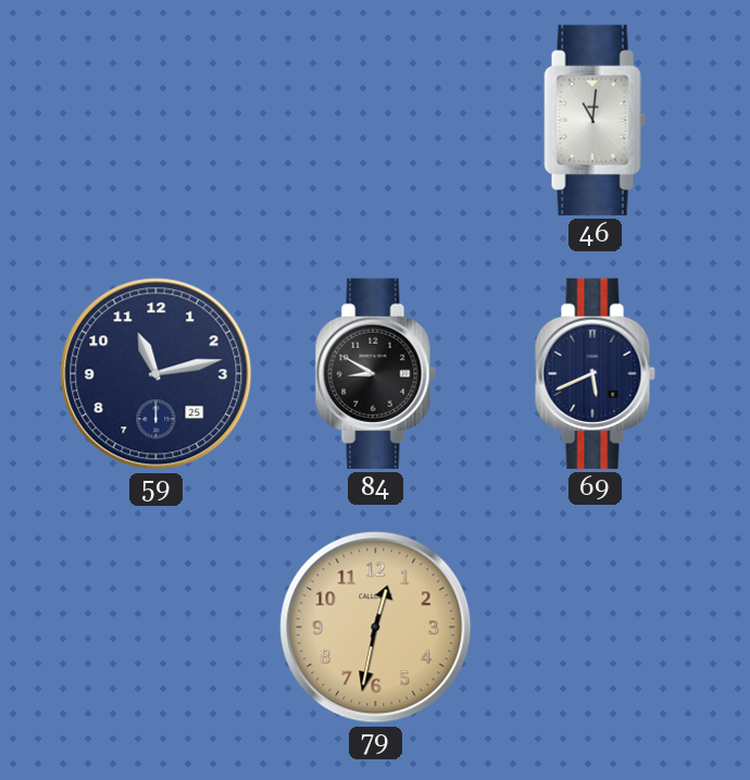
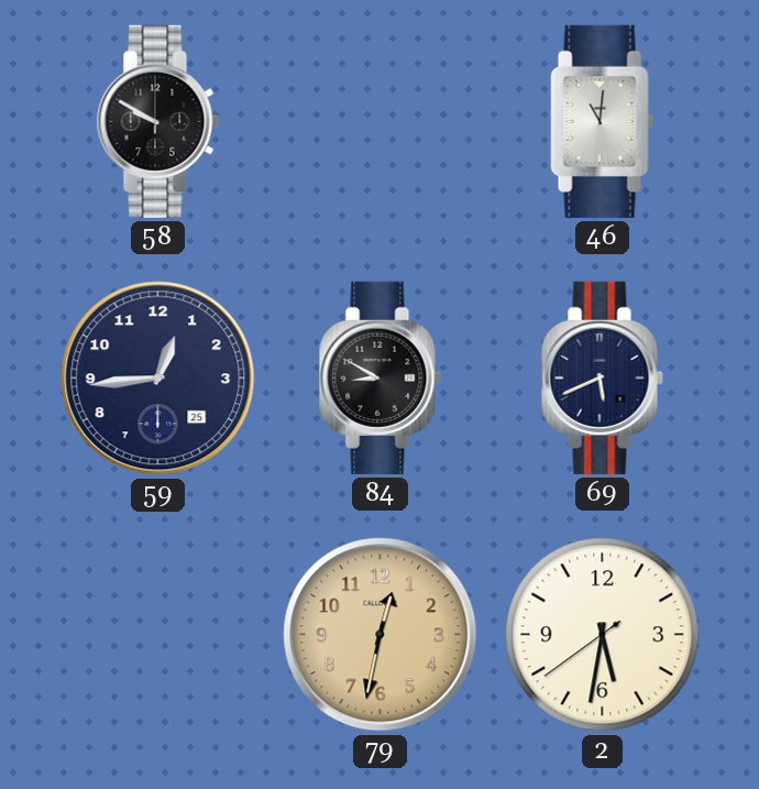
58: none -> 9:50 (157, 121)
59: 11:13 -> 12:44 (158, 379)
2: none -> 5:31 (603, 635)
